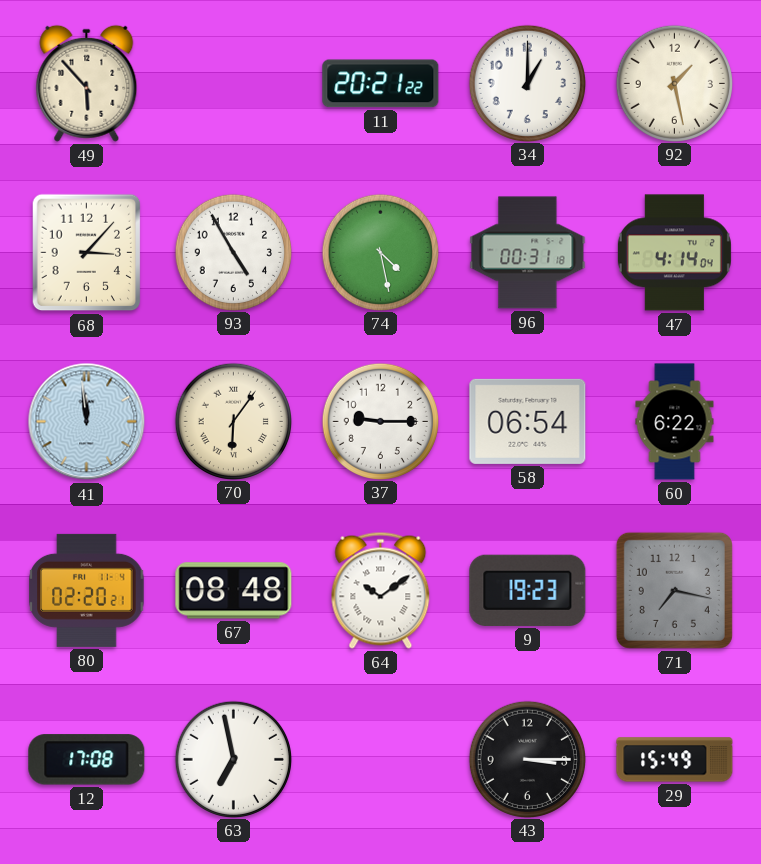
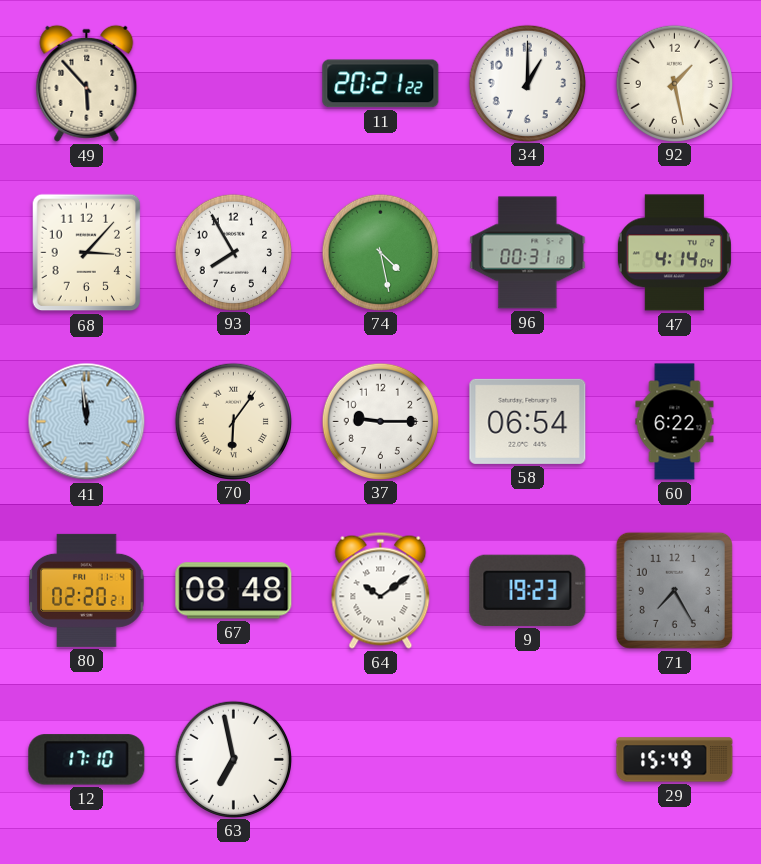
93: 4:55 -> 7:55 (233, 252)
71: 7:17 -> 7:25 (674, 590)
12: 17:08 -> 17:10 (87, 760)
43: 3:15 -> none (527, 759)
